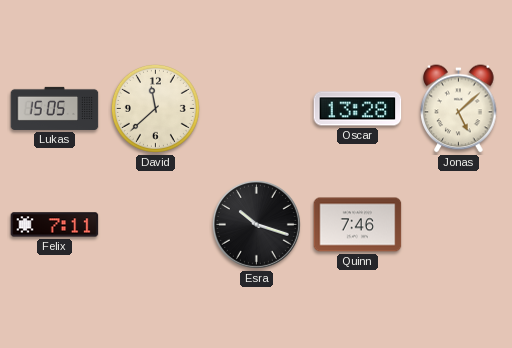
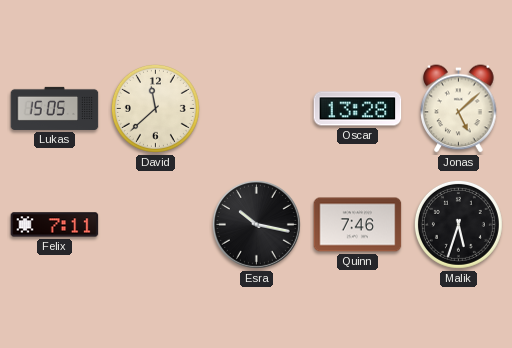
Esra: 10:18 -> 10:17 (256, 224)
Malik: none -> 5:33 (458, 224)
